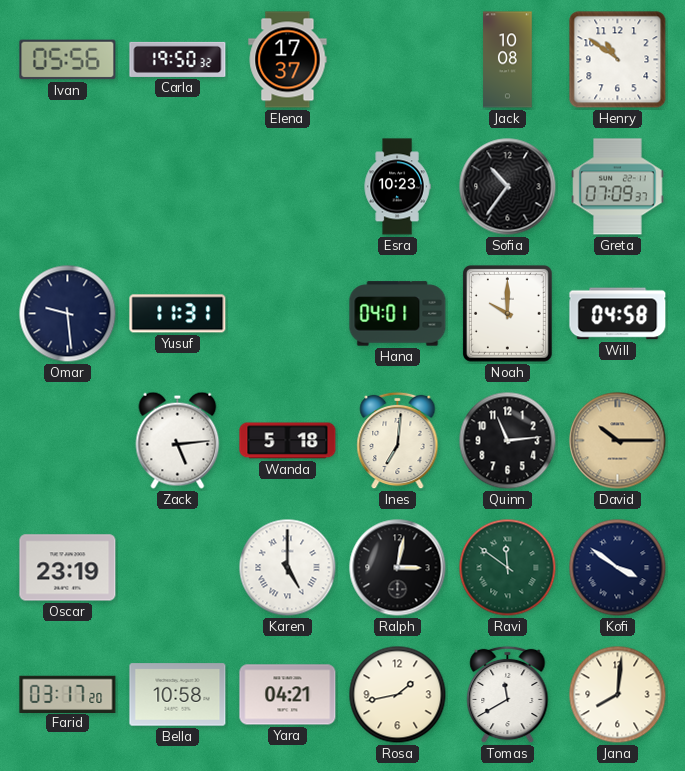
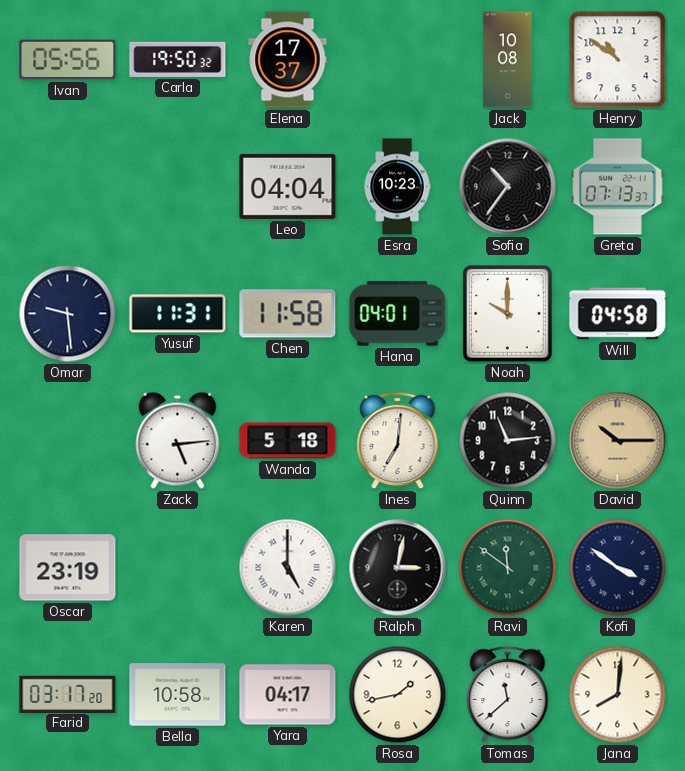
Leo: none -> 04:04 (288, 186)
Greta: 07:09 -> 07:13 (618, 187)
Chen: none -> 11:58 (288, 314)
Yara: 04:21 -> 04:17 (288, 695)
Tomas: 11:40 -> 11:38 (508, 695)
